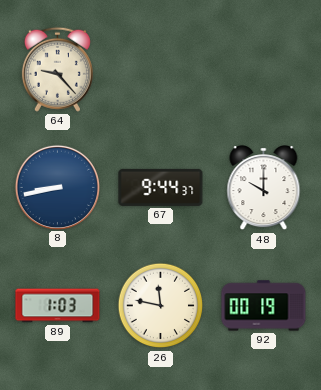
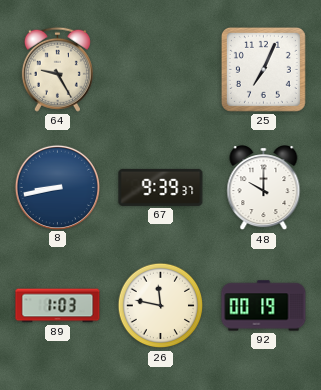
64: 9:23 -> 9:25 (57, 69)
25: none -> 7:04 (263, 69)
67: 9:44 -> 9:39 (161, 187)
